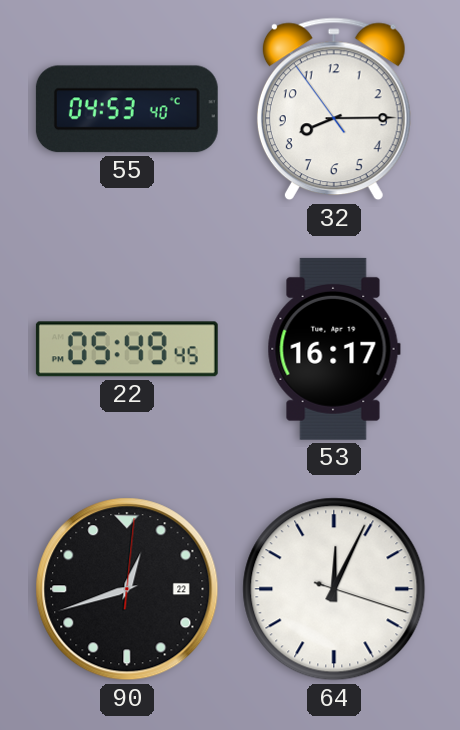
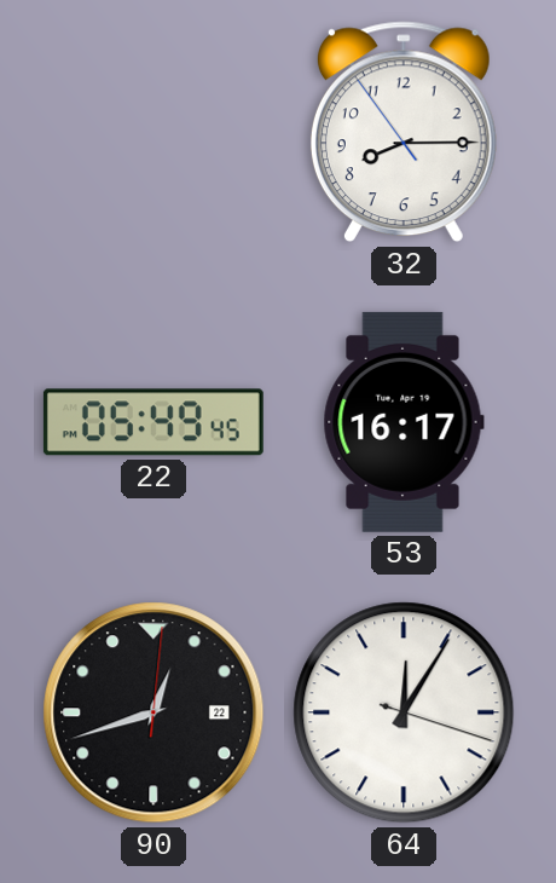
55: 04:53 -> none (127, 109)
64: 12:04 -> 12:05 (404, 712)
